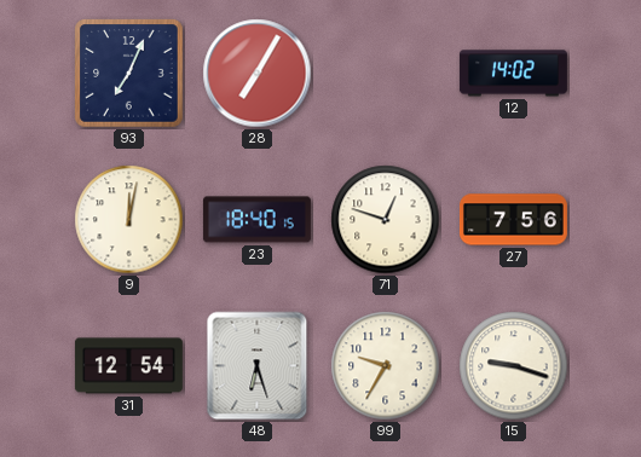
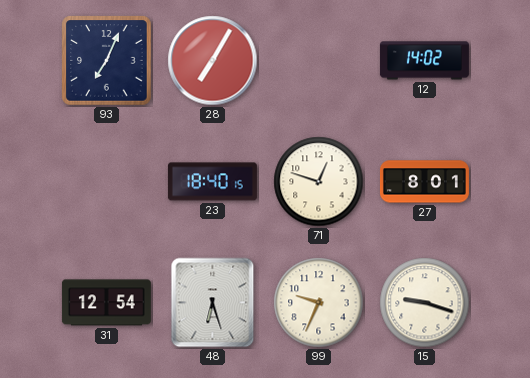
9: 12:02 -> none (129, 220)
27: 7:56 -> 8:01 (424, 182)
99: 9:35 -> 9:34 (319, 303)
